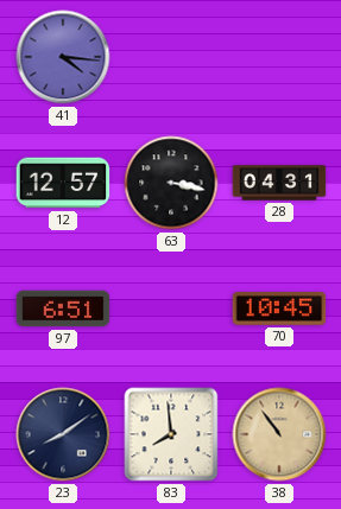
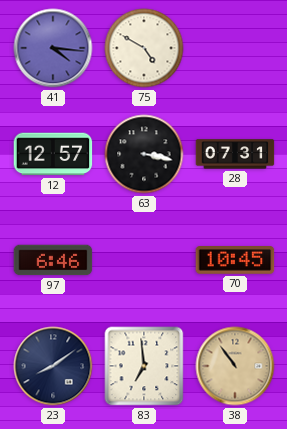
75: none -> 4:50 (144, 48)
28: 04:31 -> 07:31 (235, 154)
97: 6:51 -> 6:46 (53, 260)
83: 7:59 -> 6:59 (144, 366)
